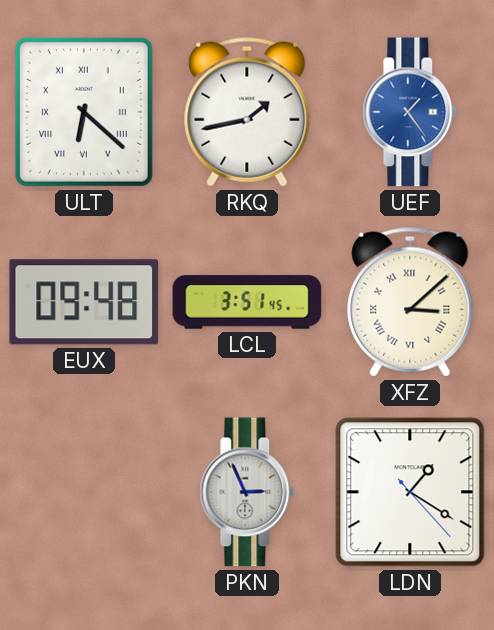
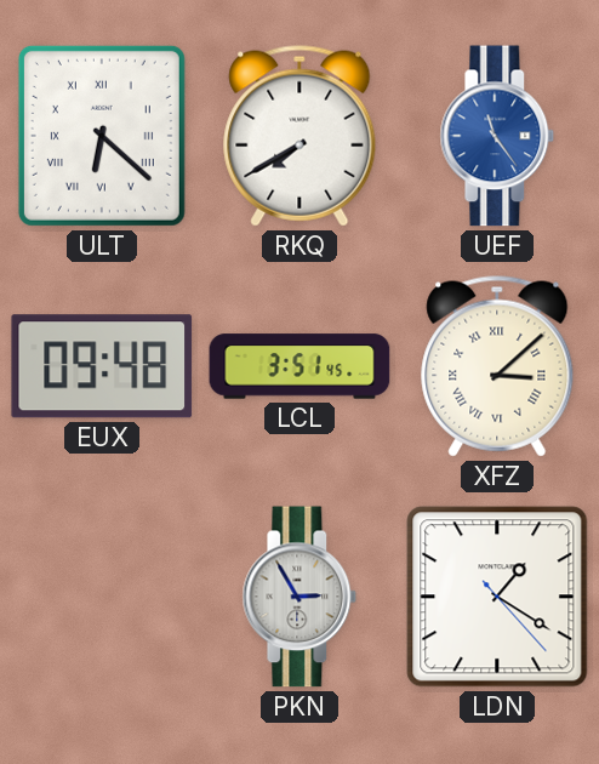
RKQ: 1:43 -> 7:40 (299, 136)
UEF: 1:24 -> 11:24 (497, 136)
PKN: 2:56 -> 2:55 (299, 597)
